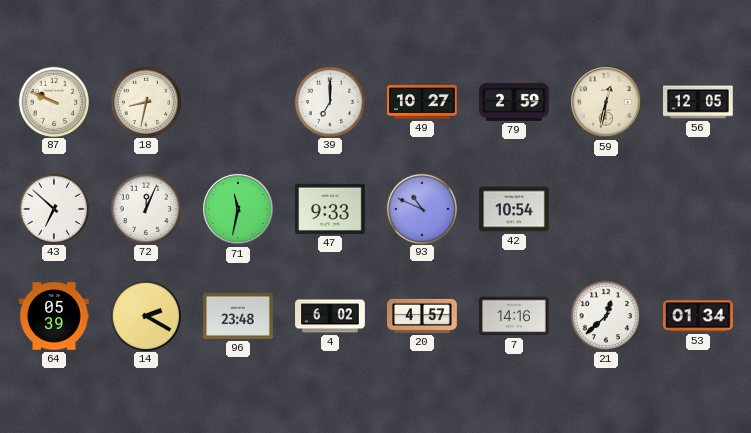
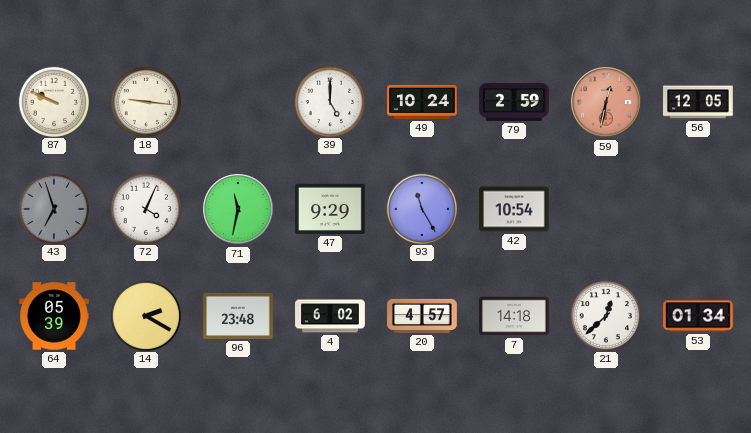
18: 8:32 -> 9:16 (145, 101)
39: 7:00 -> 5:00 (329, 101)
49: 10:27 -> 10:24 (422, 102)
59 dial: cream -> salmon (606, 102)
43: 6:52 -> 6:57 (53, 208)
43 dial: white -> grey (53, 208)
72: 12:04 -> 4:04 (145, 208)
47: 9:33 -> 9:29 (331, 209)
93: 10:49 -> 11:25 (421, 208)
7: 14:16 -> 14:18 (514, 316)
